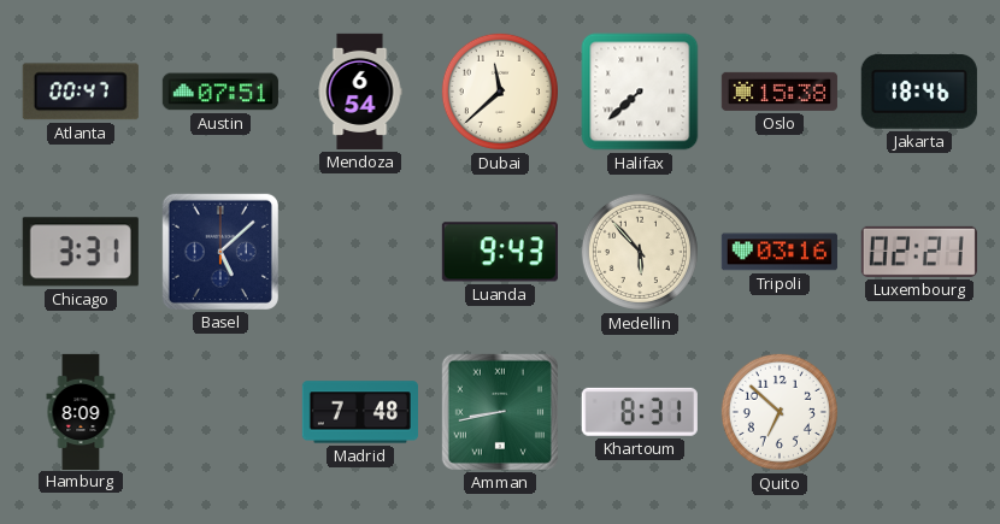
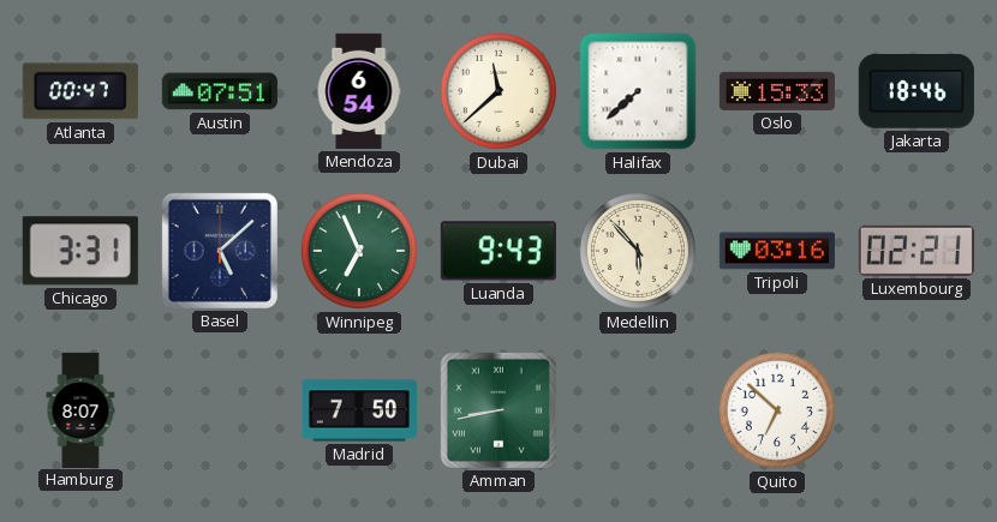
Oslo: 15:38 -> 15:33 (777, 91)
Winnipeg: none -> 6:56 (359, 251)
Hamburg: 8:09 -> 8:07 (80, 409)
Madrid: 7:48 -> 7:50 (359, 410)
Khartoum: 8:31 -> none (640, 412)
